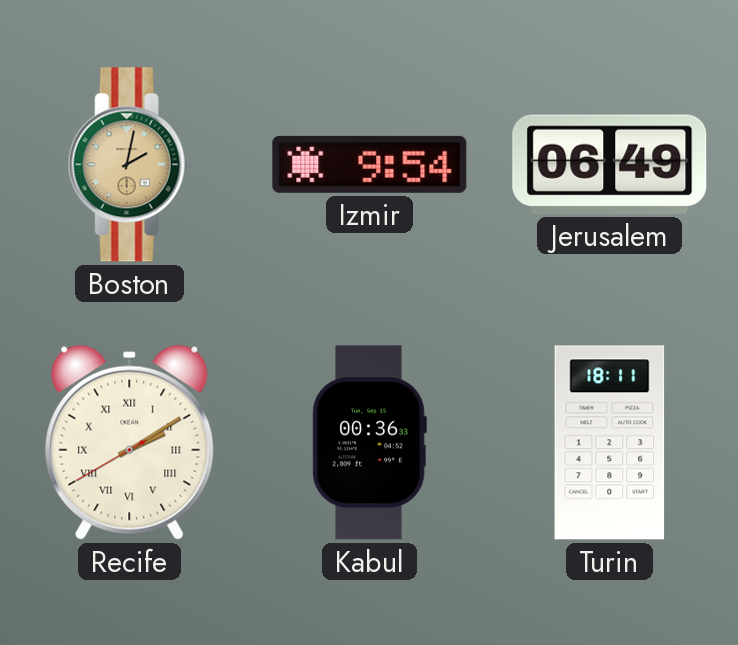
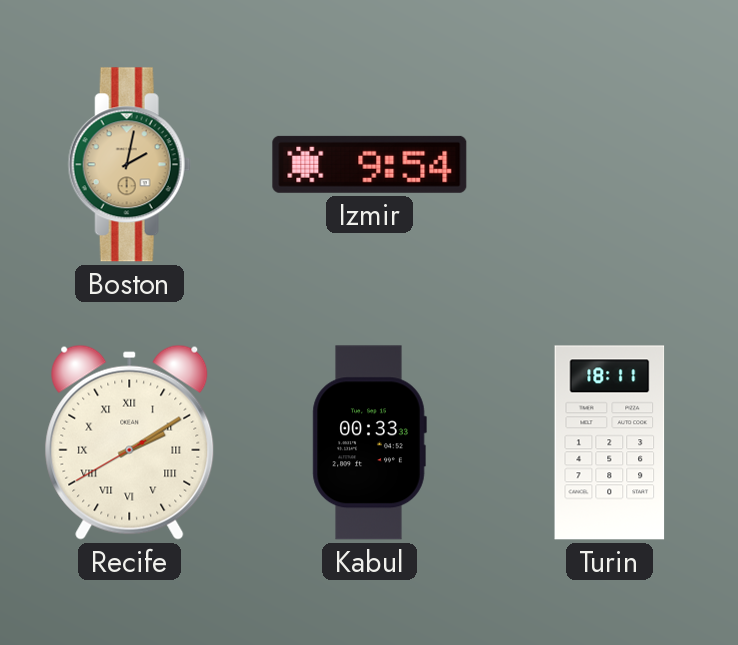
Jerusalem: 06:49 -> none (610, 164)
Kabul: 00:36 -> 00:33 (369, 443)
